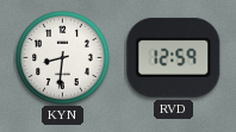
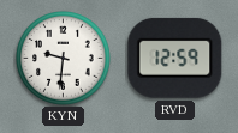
KYN: 8:31 -> 9:31 (64, 59)
